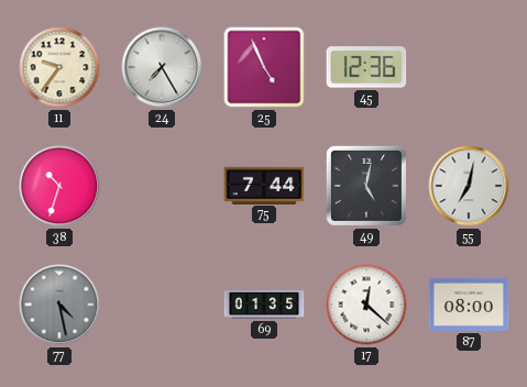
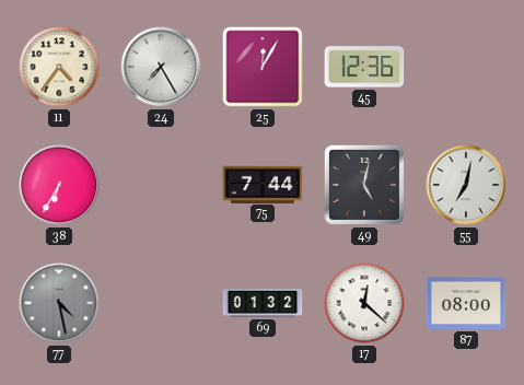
11: 9:36 -> 4:36 (59, 67)
25: 4:56 -> 12:05 (263, 67)
38: 10:33 -> 6:35 (59, 185)
69: 01:35 -> 01:32 (263, 303)
